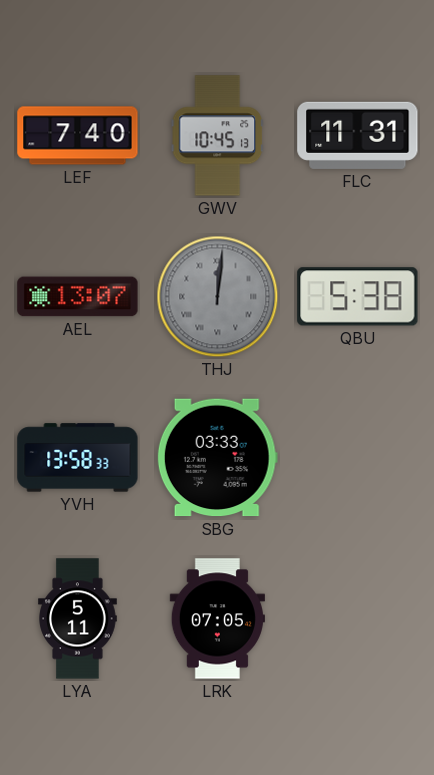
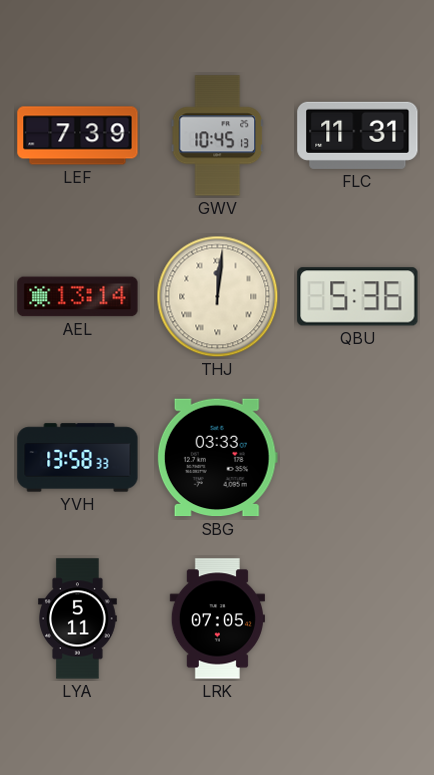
LEF: 7:40 -> 7:39 (78, 136)
AEL: 13:07 -> 13:14 (78, 297)
THJ dial: grey -> cream (218, 297)
QBU: 5:38 -> 5:36 (358, 297)
